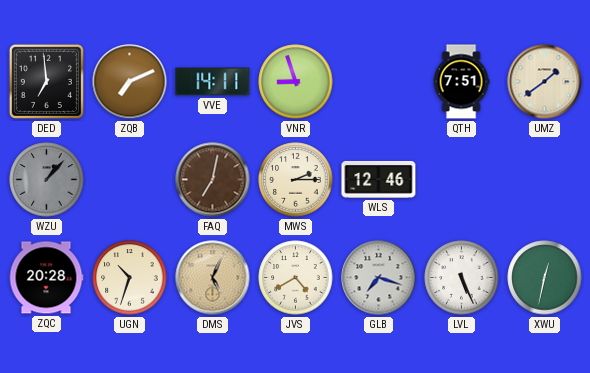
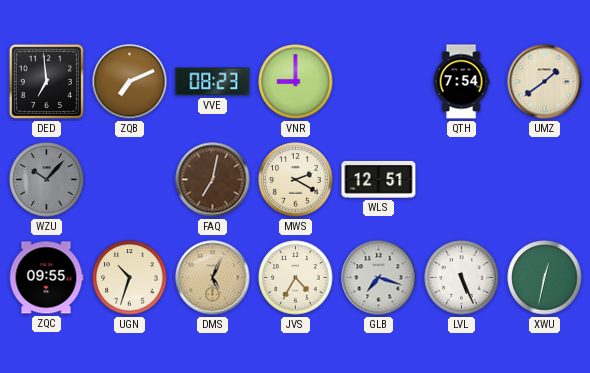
VVE: 14:11 -> 08:23 (213, 82)
VNR: 8:57 -> 9:00 (296, 82)
QTH: 7:51 -> 7:54 (461, 82)
WZU: 1:07 -> 10:07 (47, 180)
MWS: 2:15 -> 2:20 (296, 180)
WLS: 12:46 -> 12:51 (379, 179)
ZQC: 20:28 -> 09:55 (46, 278)
JVS: 4:40 -> 4:35 (296, 278)
